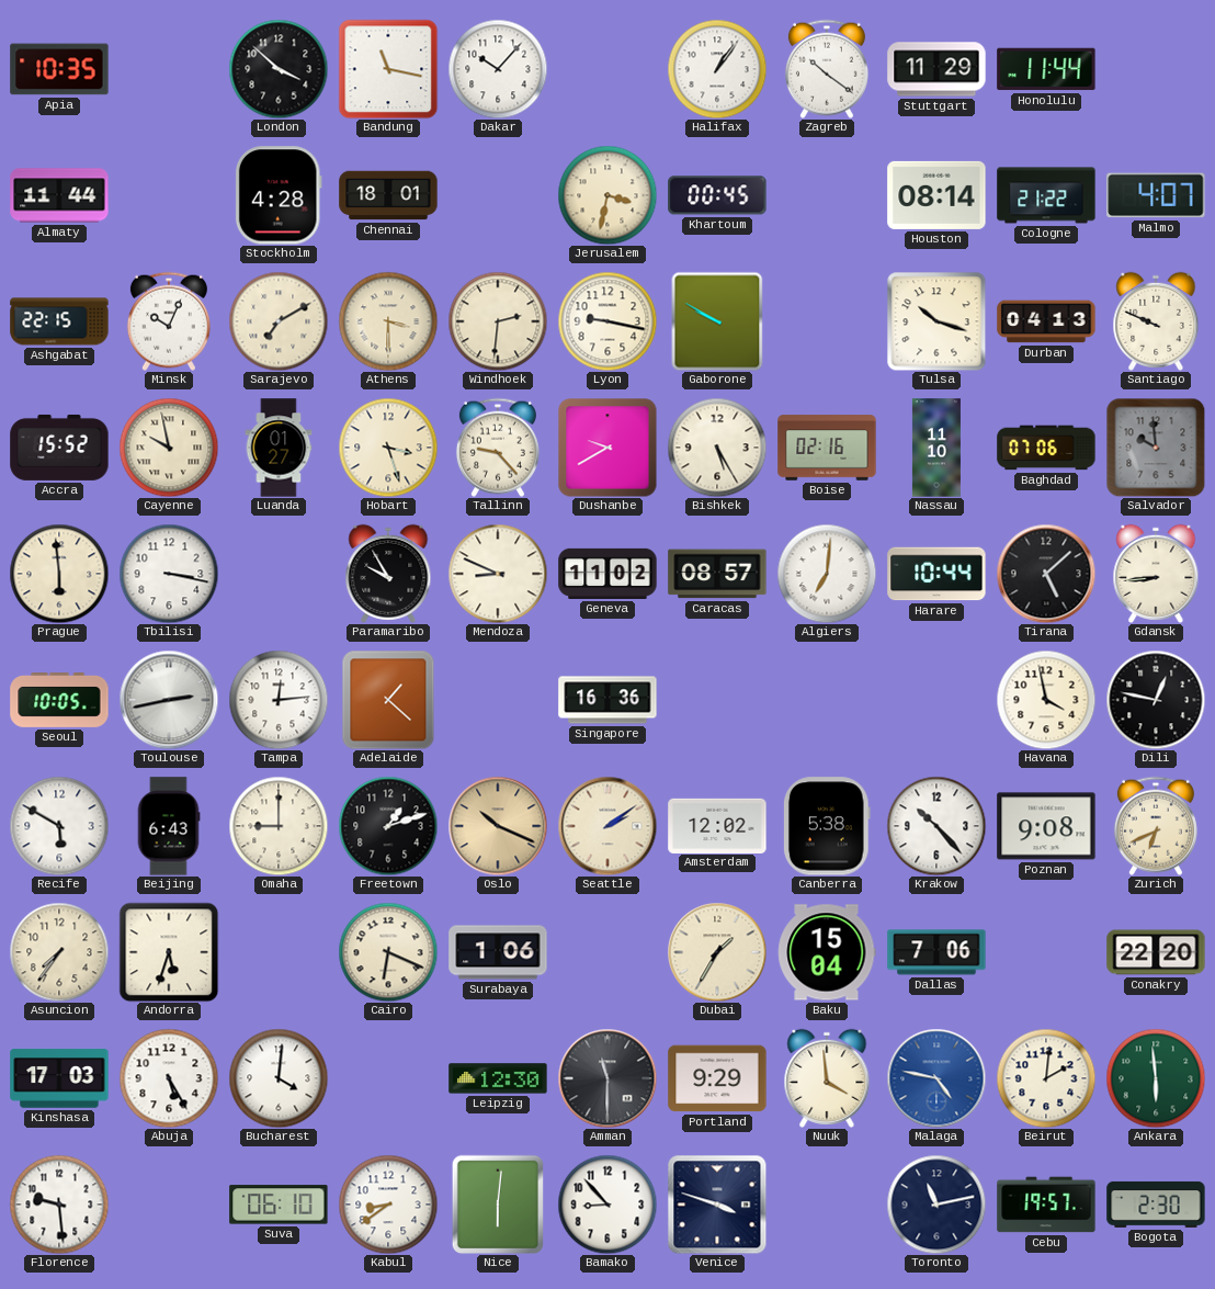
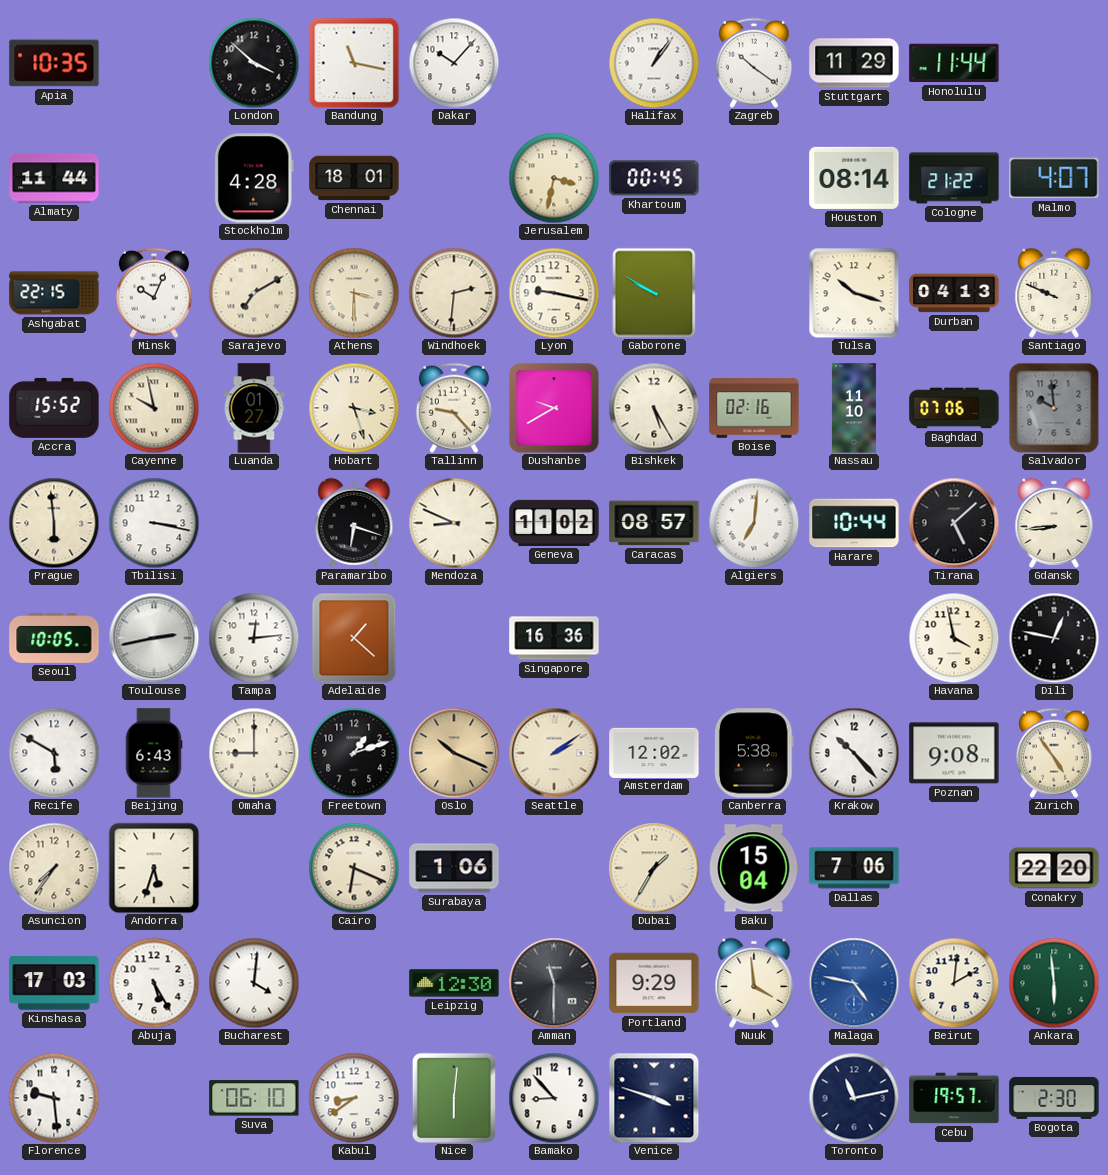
Paramaribo: 9:55 -> 6:18 (354, 523)
Zurich: 6:41 -> 4:54 (1054, 753)
